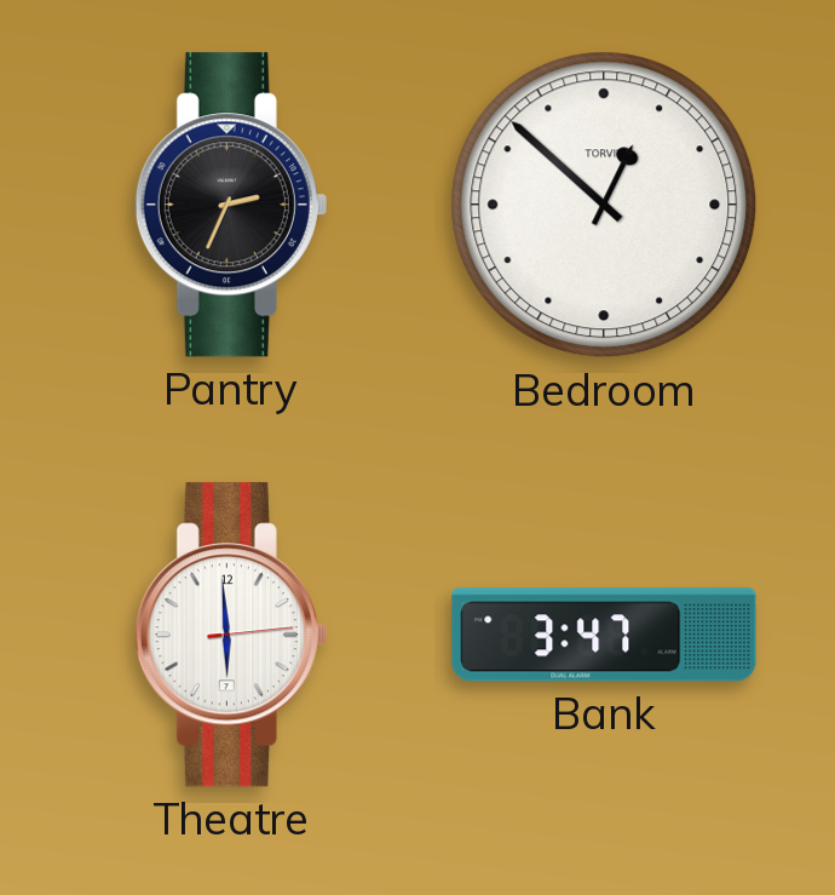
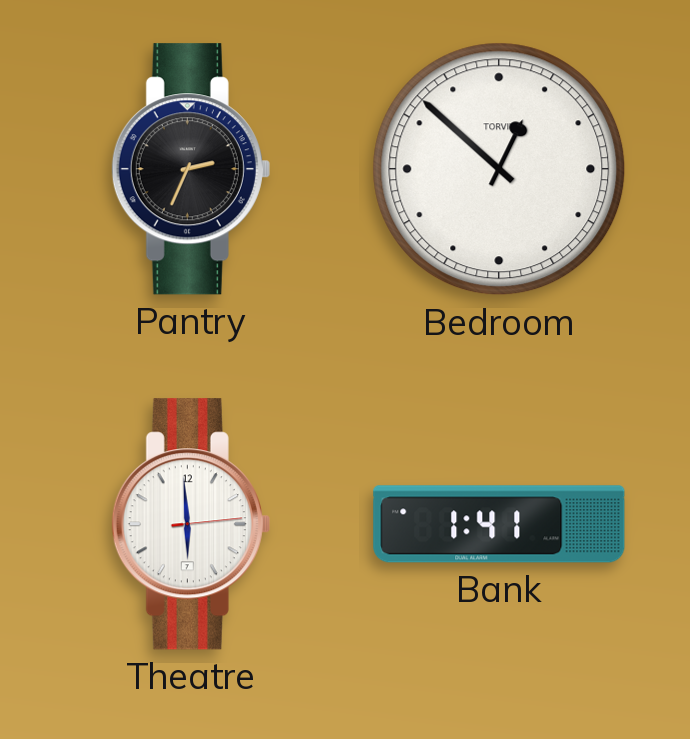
Bank: 3:47 -> 1:41 (499, 524)
